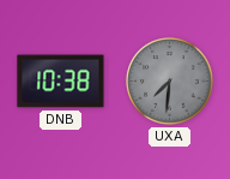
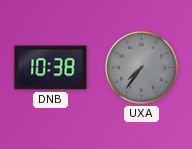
UXA: 7:31 -> 7:36 (142, 68)
